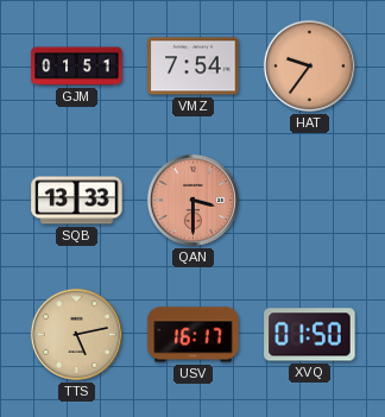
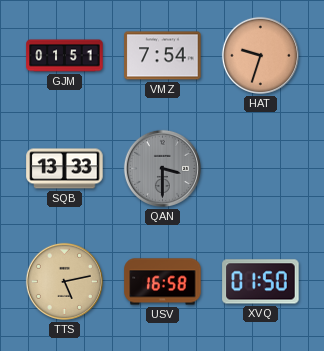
HAT: 9:36 -> 9:33 (260, 55)
QAN dial: salmon -> grey (162, 168)
USV: 16:17 -> 16:58 (163, 282)
